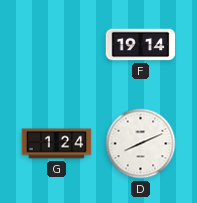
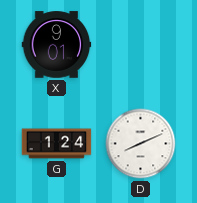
X: none -> 9:01 (57, 45)
F: 19:14 -> none (141, 45)
